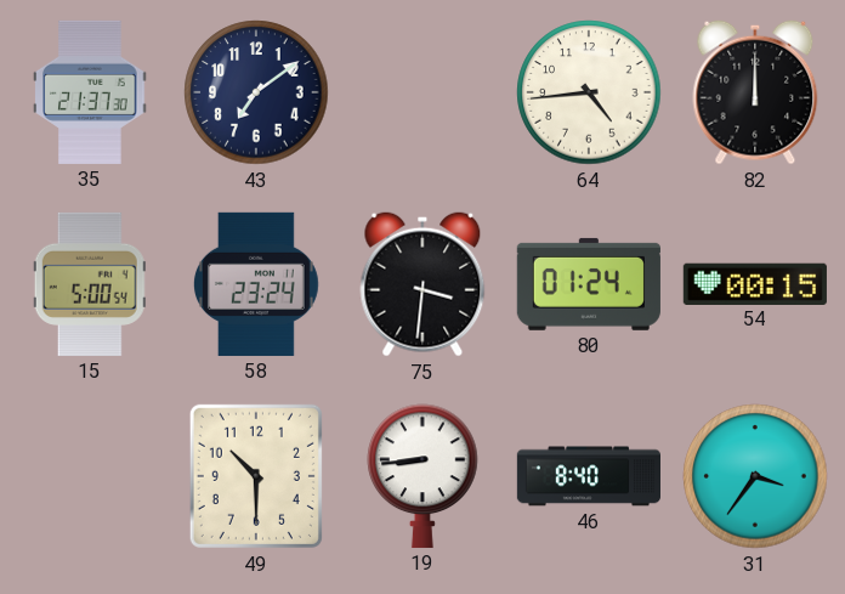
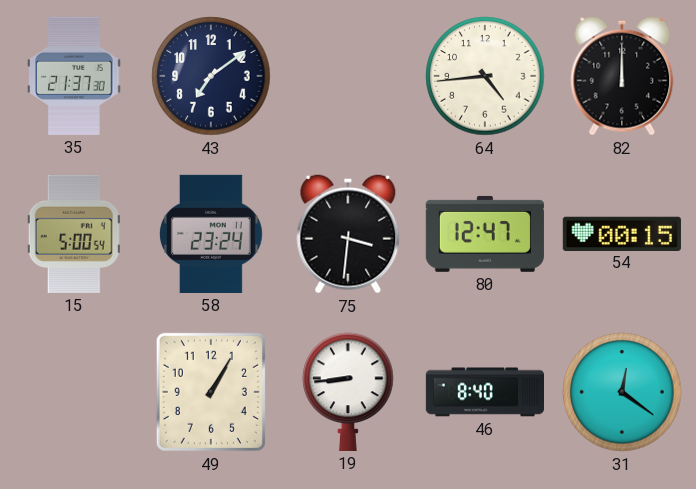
80: 01:24 -> 12:47 (485, 234)
49: 10:30 -> 1:05 (211, 392)
31: 3:36 -> 12:21 (622, 392)
